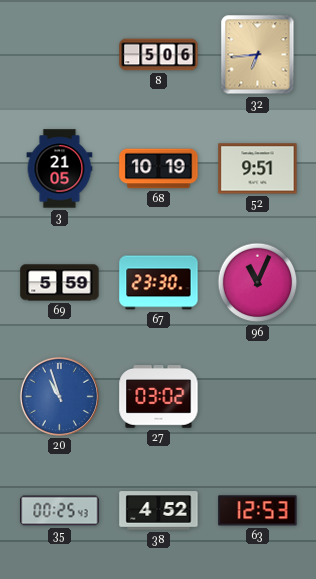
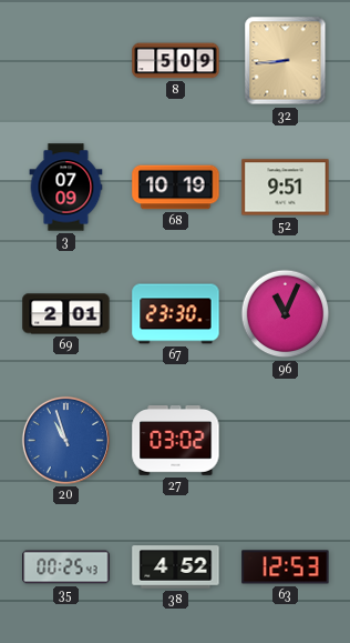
8: 5:06 -> 5:09 (176, 61)
32: 6:44 -> 8:44 (286, 61)
3: 21:05 -> 07:09 (66, 188)
69: 5:59 -> 2:01 (66, 314)
